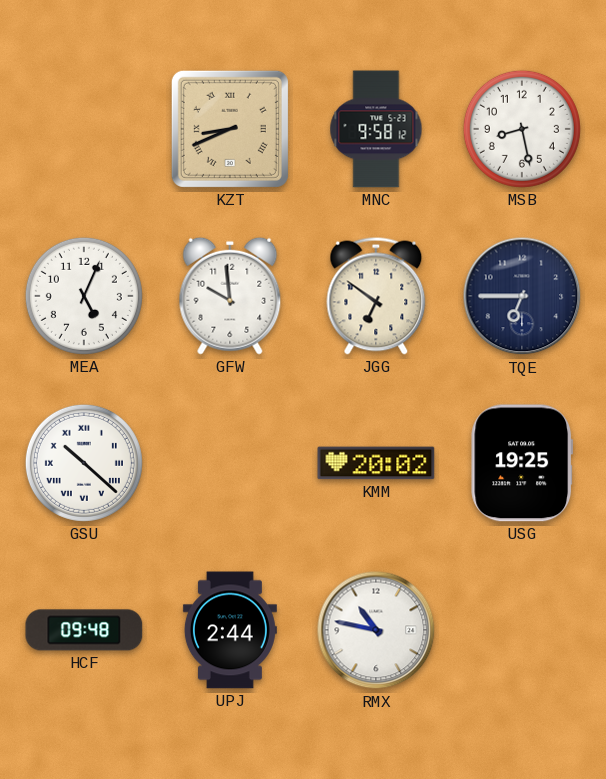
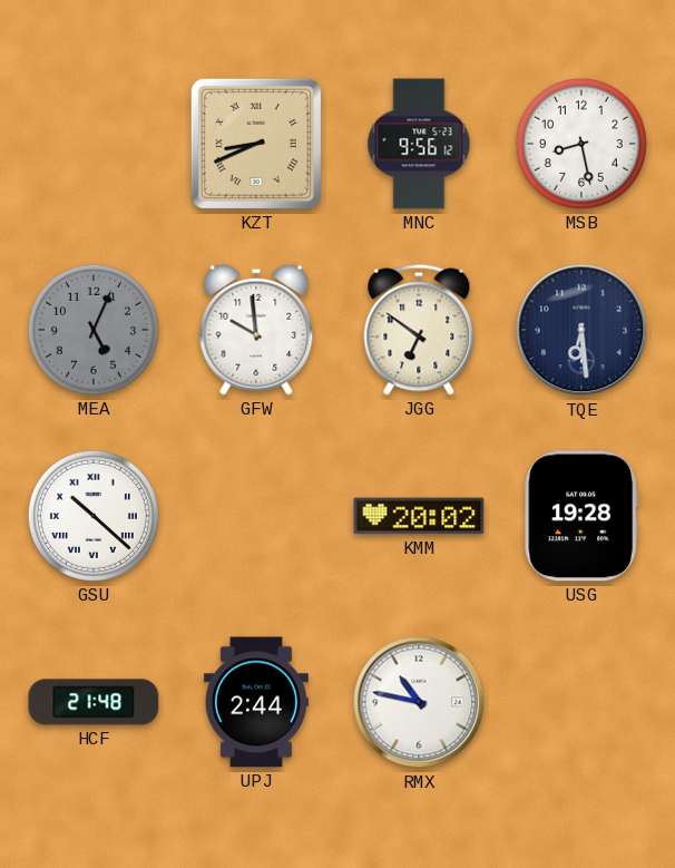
MNC: 9:58 -> 9:56 (419, 144)
MEA dial: white -> grey (94, 330)
TQE: 6:45 -> 6:29 (581, 330)
USG: 19:25 -> 19:28 (581, 516)
HCF: 09:48 -> 21:48 (94, 702)
